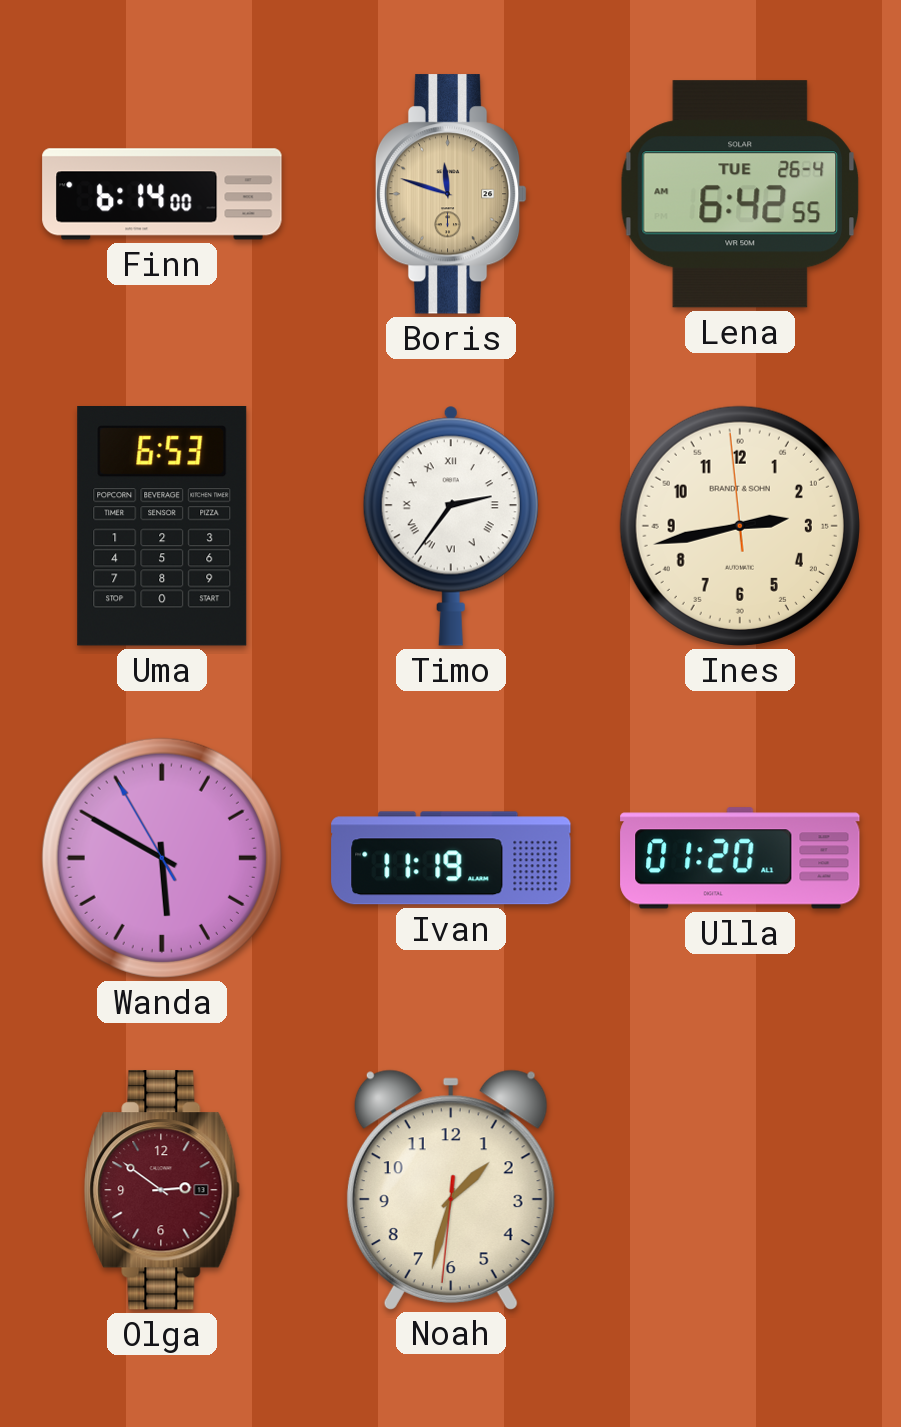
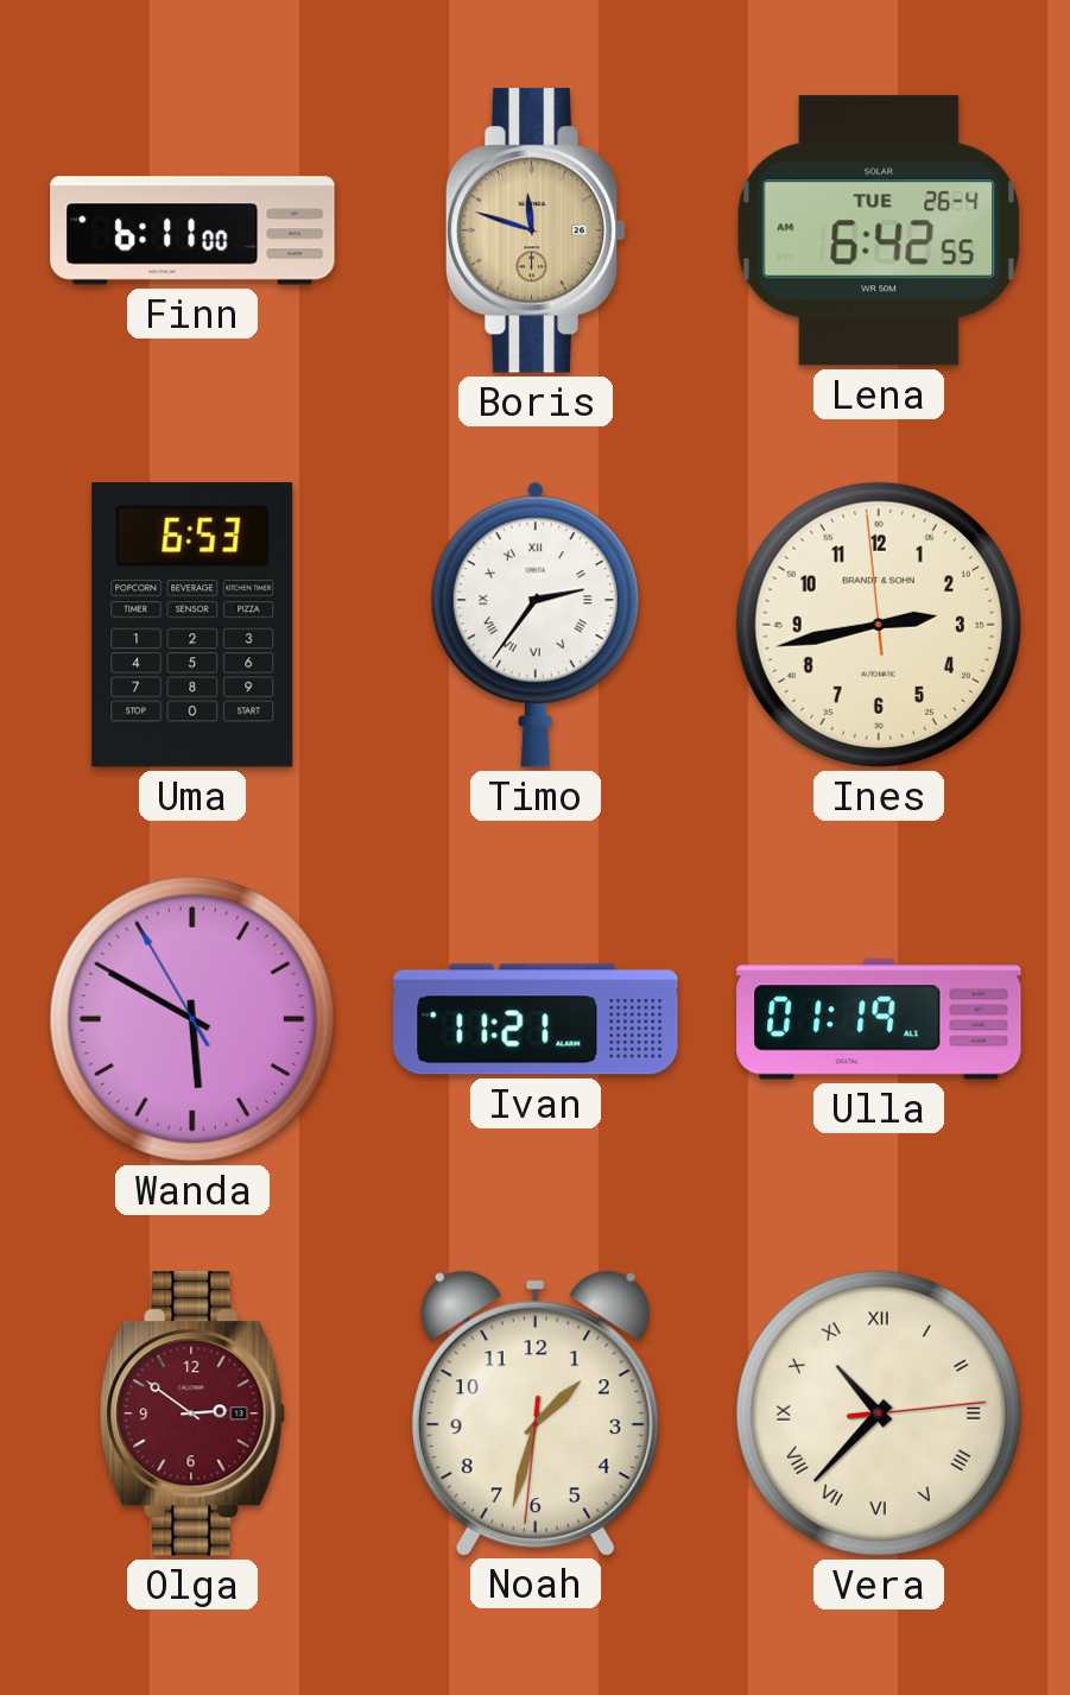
Finn: 6:14 -> 6:11 (192, 230)
Ivan: 11:19 -> 11:21 (536, 1019)
Ulla: 01:20 -> 01:19 (879, 1019)
Vera: none -> 10:37 (879, 1413)
